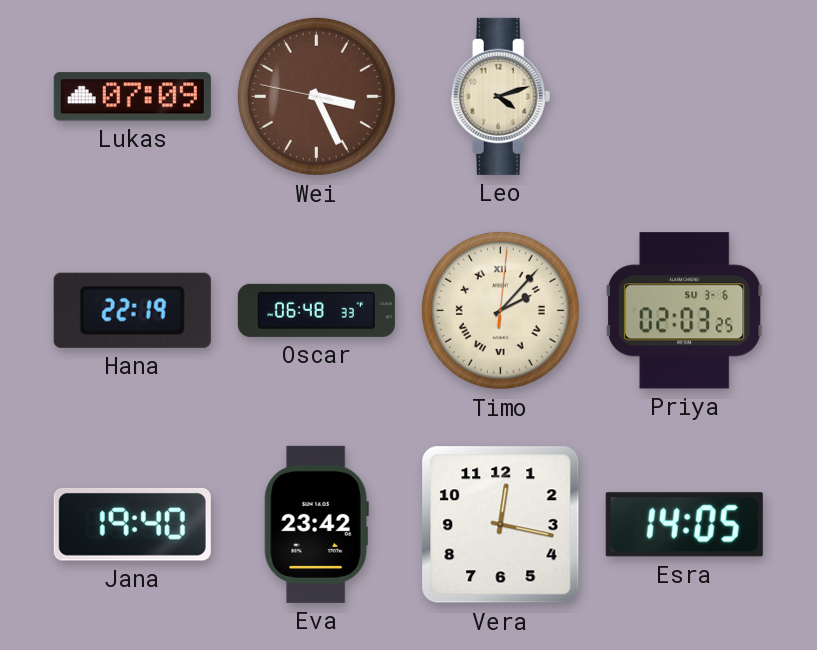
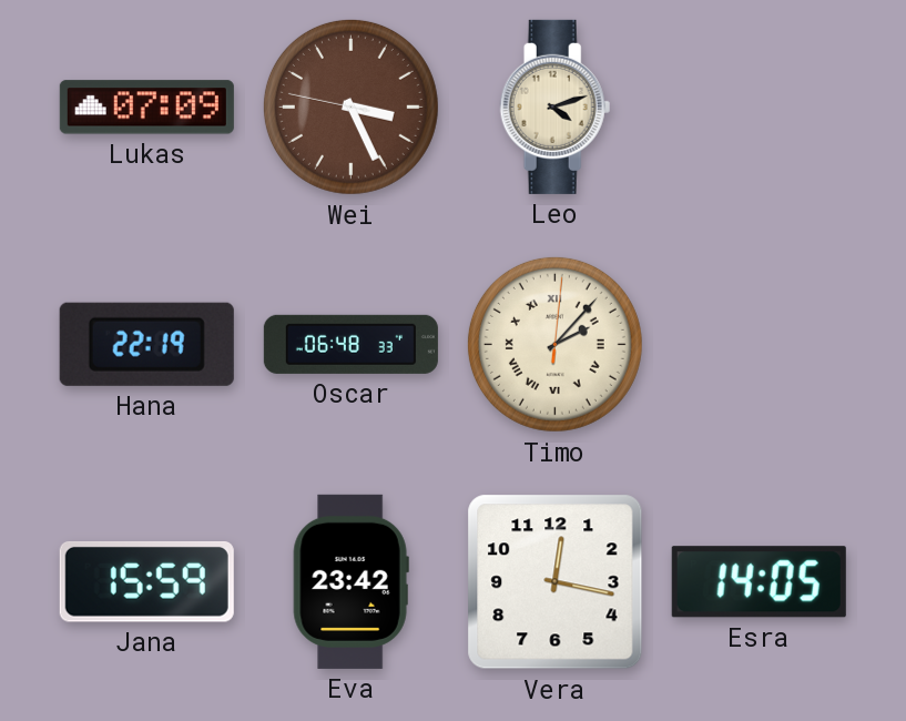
Priya: 02:03 -> none (685, 311)
Jana: 19:40 -> 15:59 (146, 581)
